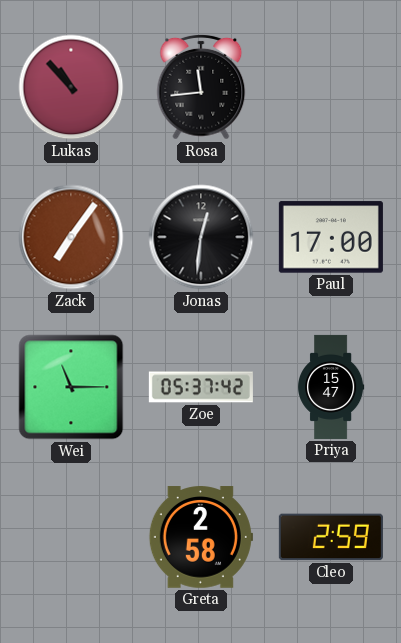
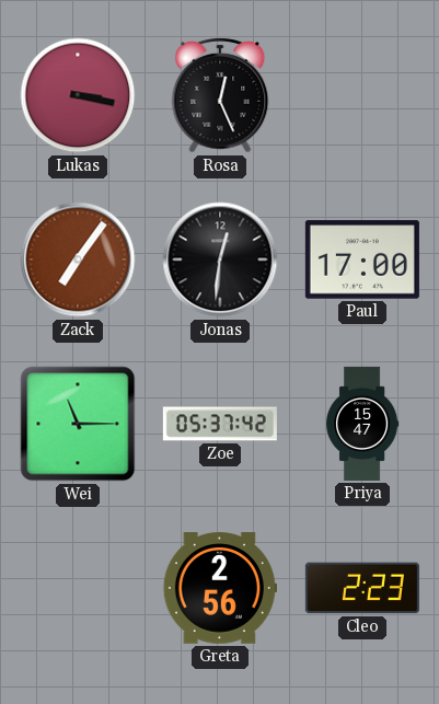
Lukas: 10:53 -> 3:17 (78, 95)
Rosa: 11:44 -> 12:26 (220, 95)
Greta: 2:58 -> 2:56 (220, 588)
Cleo: 2:59 -> 2:23 (362, 588)
